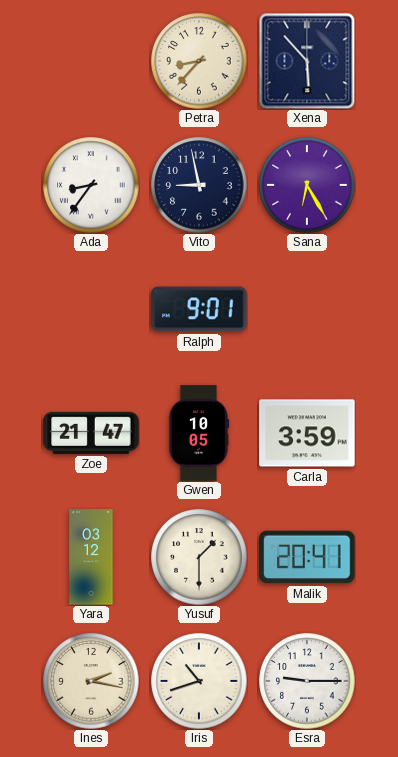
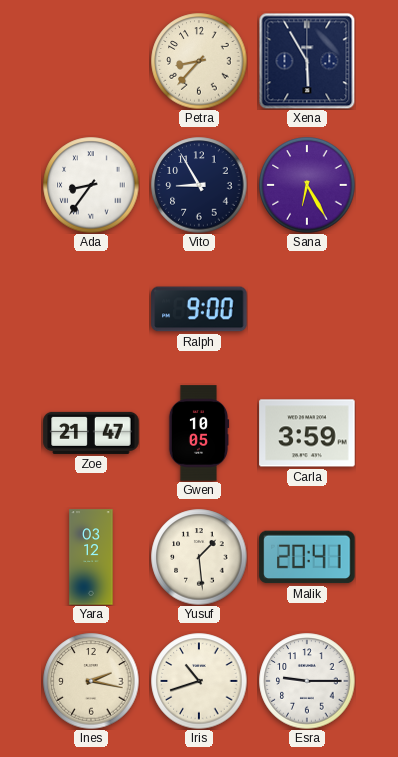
Xena: 5:53 -> 5:55 (307, 61)
Vito: 8:58 -> 8:55 (199, 185)
Ralph: 9:01 -> 9:00 (199, 309)
Yusuf: 1:30 -> 1:29 (199, 557)
